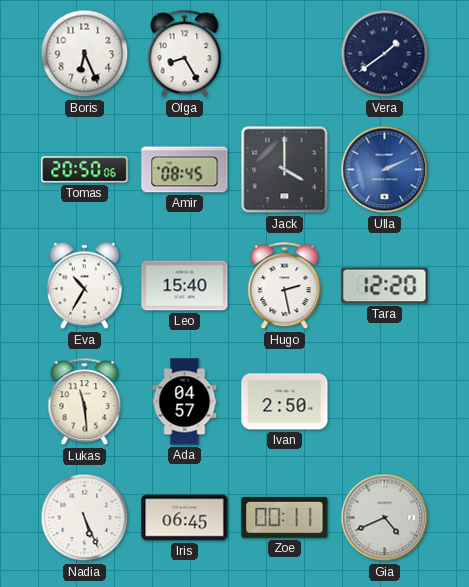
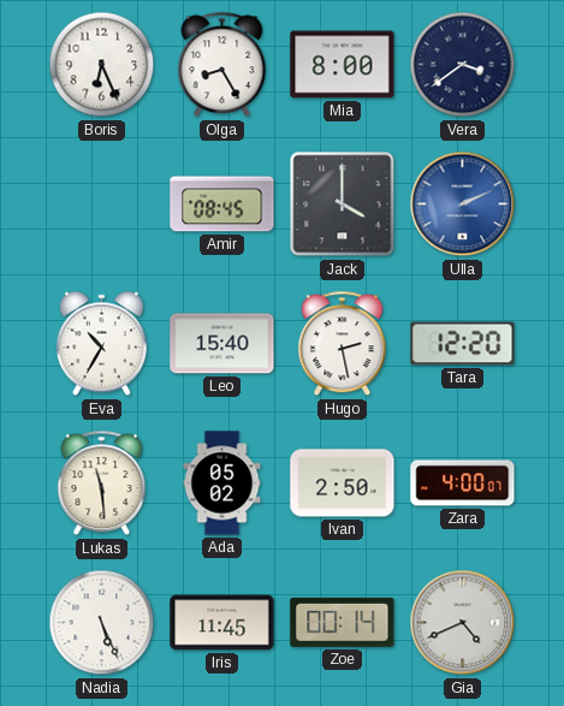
Mia: none -> 8:00 (343, 65)
Vera: 1:39 -> 3:39 (463, 65)
Tomas: 20:50 -> none (85, 170)
Ada: 04:57 -> 05:02 (222, 483)
Zara: none -> 4:00 (463, 483)
Iris: 06:45 -> 11:45 (222, 623)
Zoe: 00:11 -> 00:14 (343, 622)
